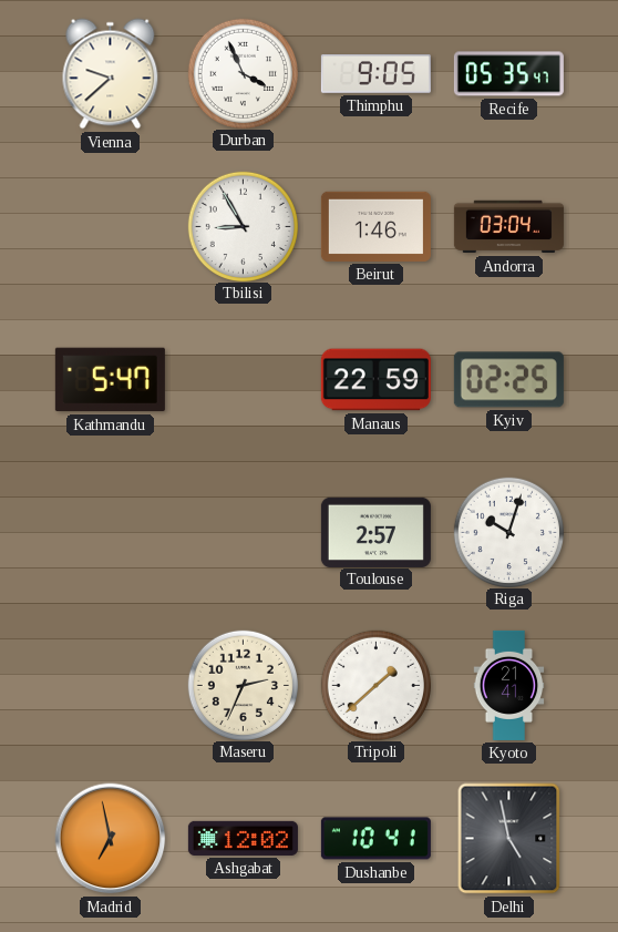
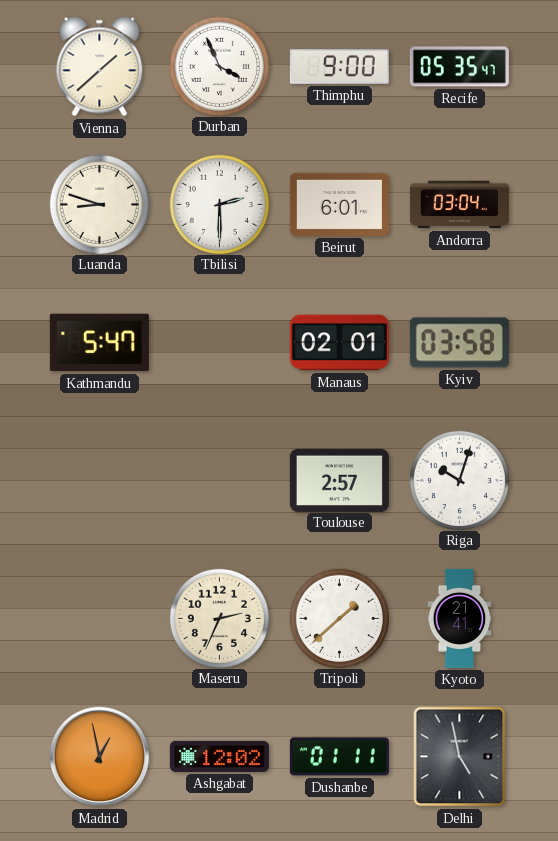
Vienna: 9:38 -> 1:38 (100, 67)
Thimphu: 9:05 -> 9:00 (339, 67)
Luanda: none -> 8:48 (99, 204)
Tbilisi: 8:55 -> 2:30 (219, 204)
Beirut: 1:46 -> 6:01 (339, 204)
Manaus: 22:59 -> 02:01 (339, 343)
Kyiv: 02:25 -> 03:58 (459, 343)
Madrid: 6:58 -> 12:58 (100, 757)
Dushanbe: 10:41 -> 01:11 (339, 757)
